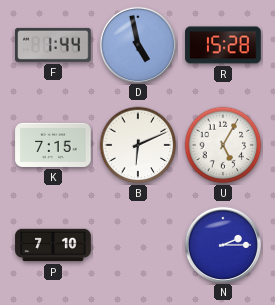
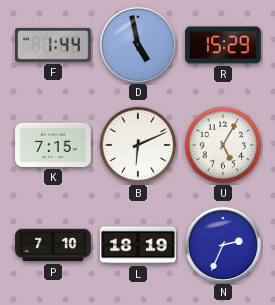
R: 15:28 -> 15:29 (223, 45)
L: none -> 18:19 (138, 245)
N: 2:15 -> 2:34 (222, 244)
